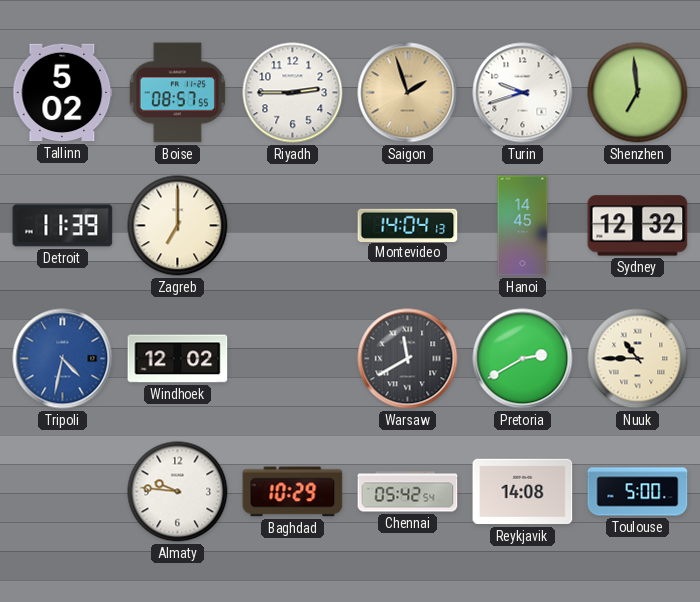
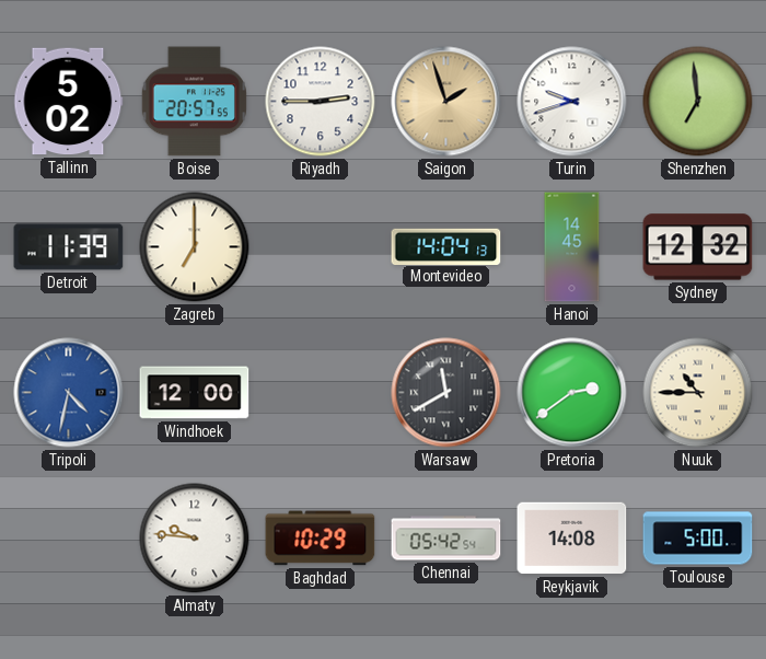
Boise: 08:57 -> 20:57 (194, 102)
Windhoek: 12:02 -> 12:00 (195, 393)
Pretoria: 2:40 -> 2:39 (572, 393)
